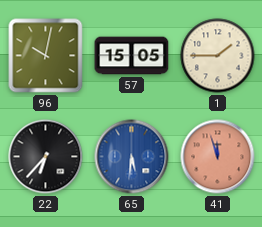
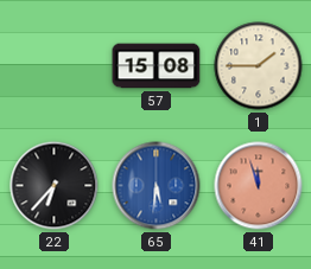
96: 10:02 -> none (46, 56)
57: 15:05 -> 15:08 (157, 66)
